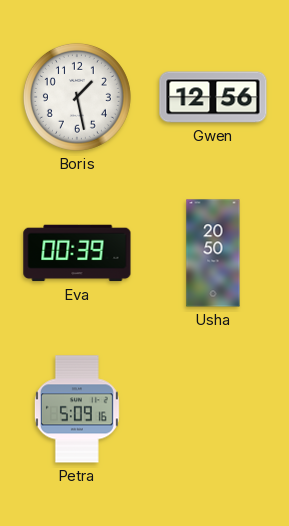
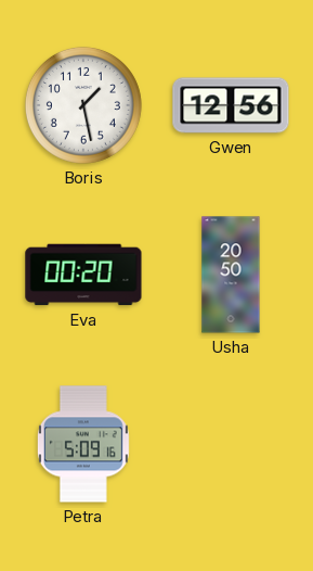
Eva: 00:39 -> 00:20 (83, 275)
